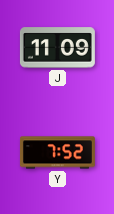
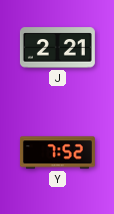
J: 11:09 -> 2:21 (57, 48)
